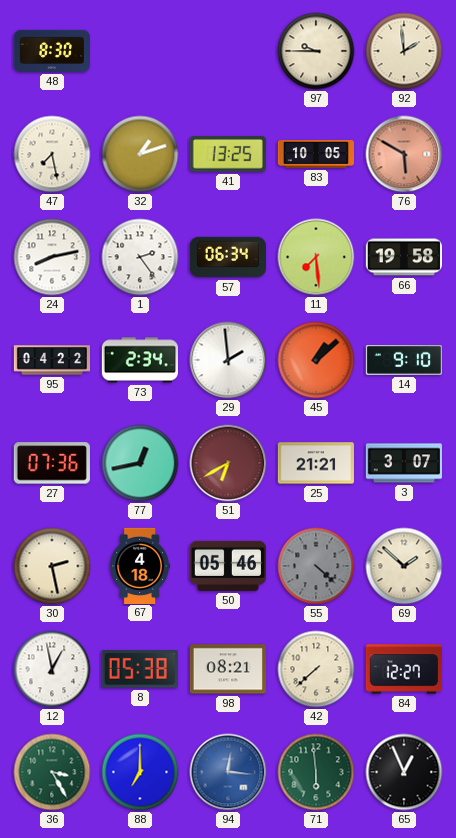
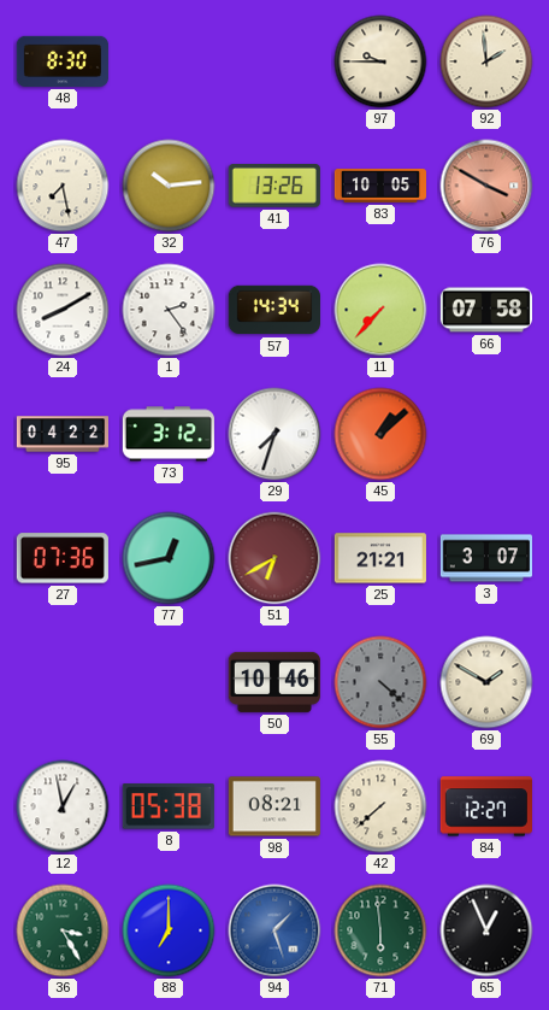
32: 1:12 -> 10:14 (169, 186)
41: 13:25 -> 13:26 (274, 186)
76: 5:50 -> 3:50 (486, 186)
24: 8:13 -> 8:10 (63, 310)
57: 06:34 -> 14:34 (273, 310)
11: 7:29 -> 7:37 (380, 310)
66: 19:58 -> 07:58 (486, 310)
73: 2:34 -> 3:12 (169, 434)
29: 1:59 -> 7:33 (274, 434)
14: 9:10 -> none (404, 361)
30: 2:28 -> none (52, 566)
67: 4:18 -> none (139, 565)
50: 05:46 -> 10:46 (274, 682)
69: 1:52 -> 1:50 (486, 682)
94: 12:16 -> 1:27 (274, 930)
